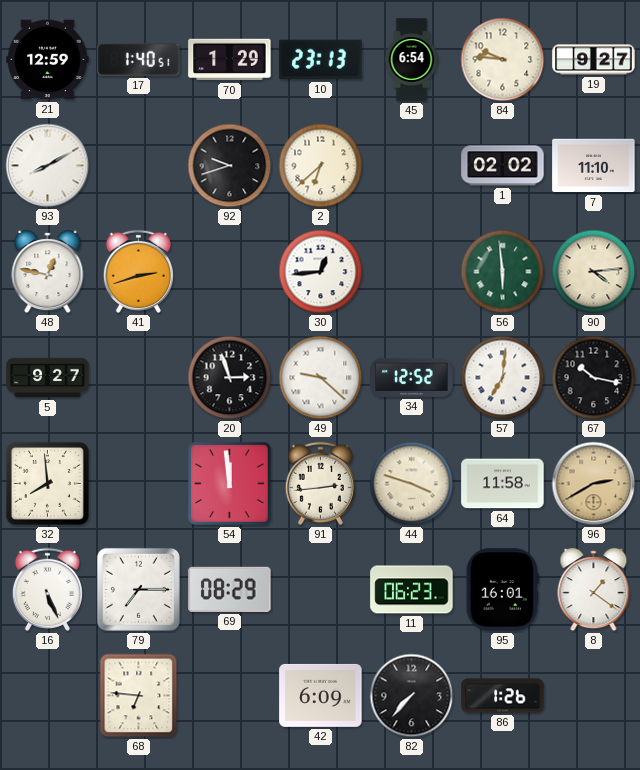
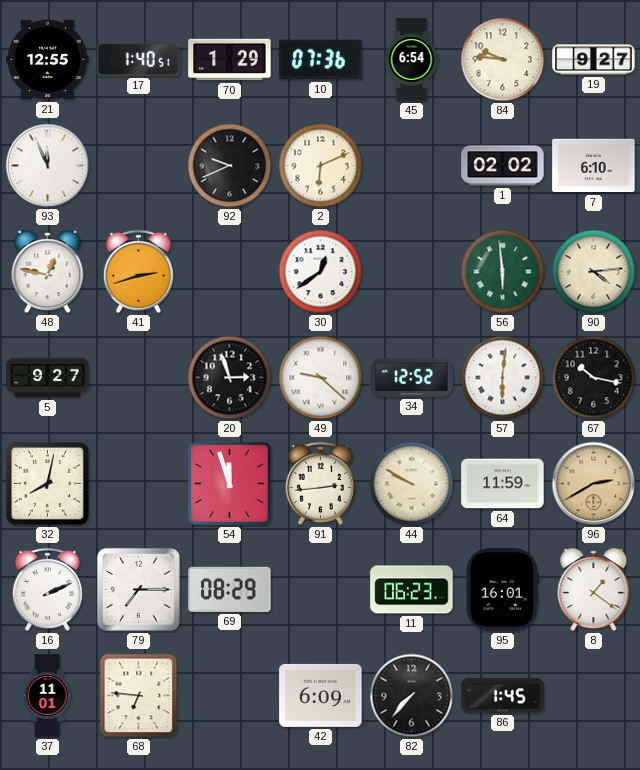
21: 12:59 -> 12:55 (48, 60)
10: 23:13 -> 07:36 (321, 60)
93: 8:10 -> 11:56 (48, 166)
92: 9:42 -> 9:41 (230, 166)
2: 6:38 -> 6:11 (321, 166)
7: 11:10 -> 6:10 (594, 166)
30: 12:44 -> 12:39 (321, 272)
57: 7:01 -> 6:01 (503, 378)
32: 7:59 -> 8:02 (47, 483)
54: 11:59 -> 11:57 (230, 484)
44: 3:48 -> 9:50 (412, 484)
64: 11:58 -> 11:59 (503, 484)
16: 5:26 -> 2:11 (47, 589)
37: none -> 11:01 (47, 696)
86: 1:26 -> 1:45 (503, 696)
